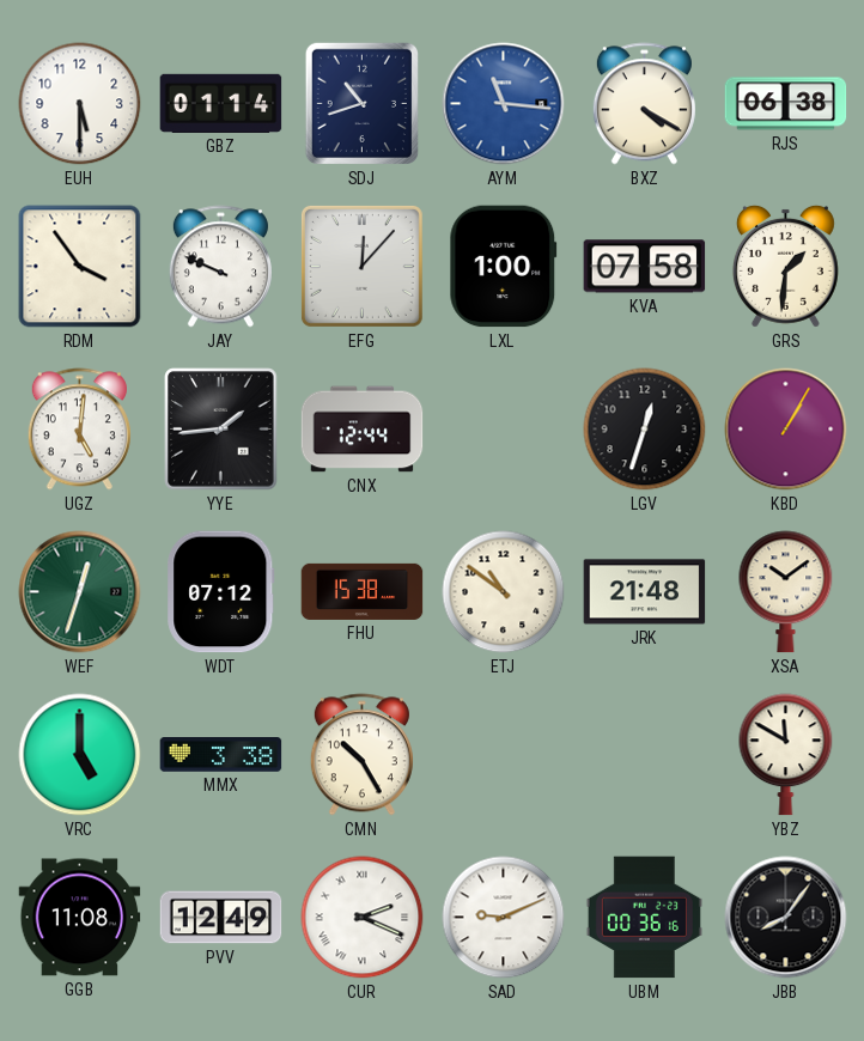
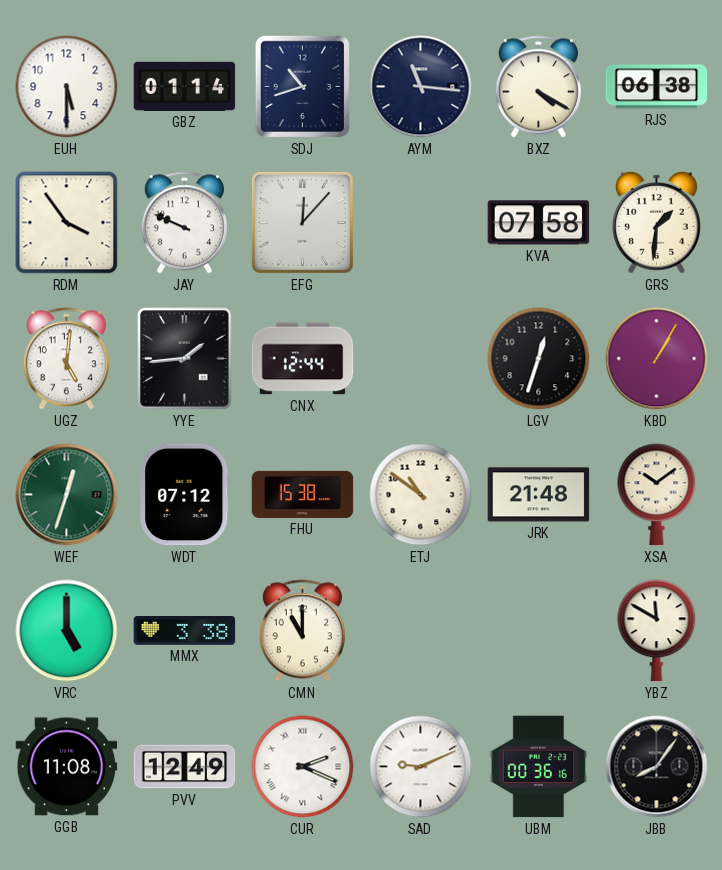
AYM dial: blue -> navy (421, 87)
LXL: 1:00 -> none (504, 267)
CMN: 10:25 -> 11:00 (302, 631)
